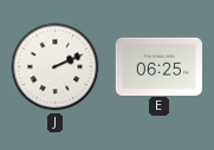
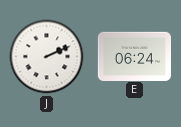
E: 06:25 -> 06:24 (134, 56)
